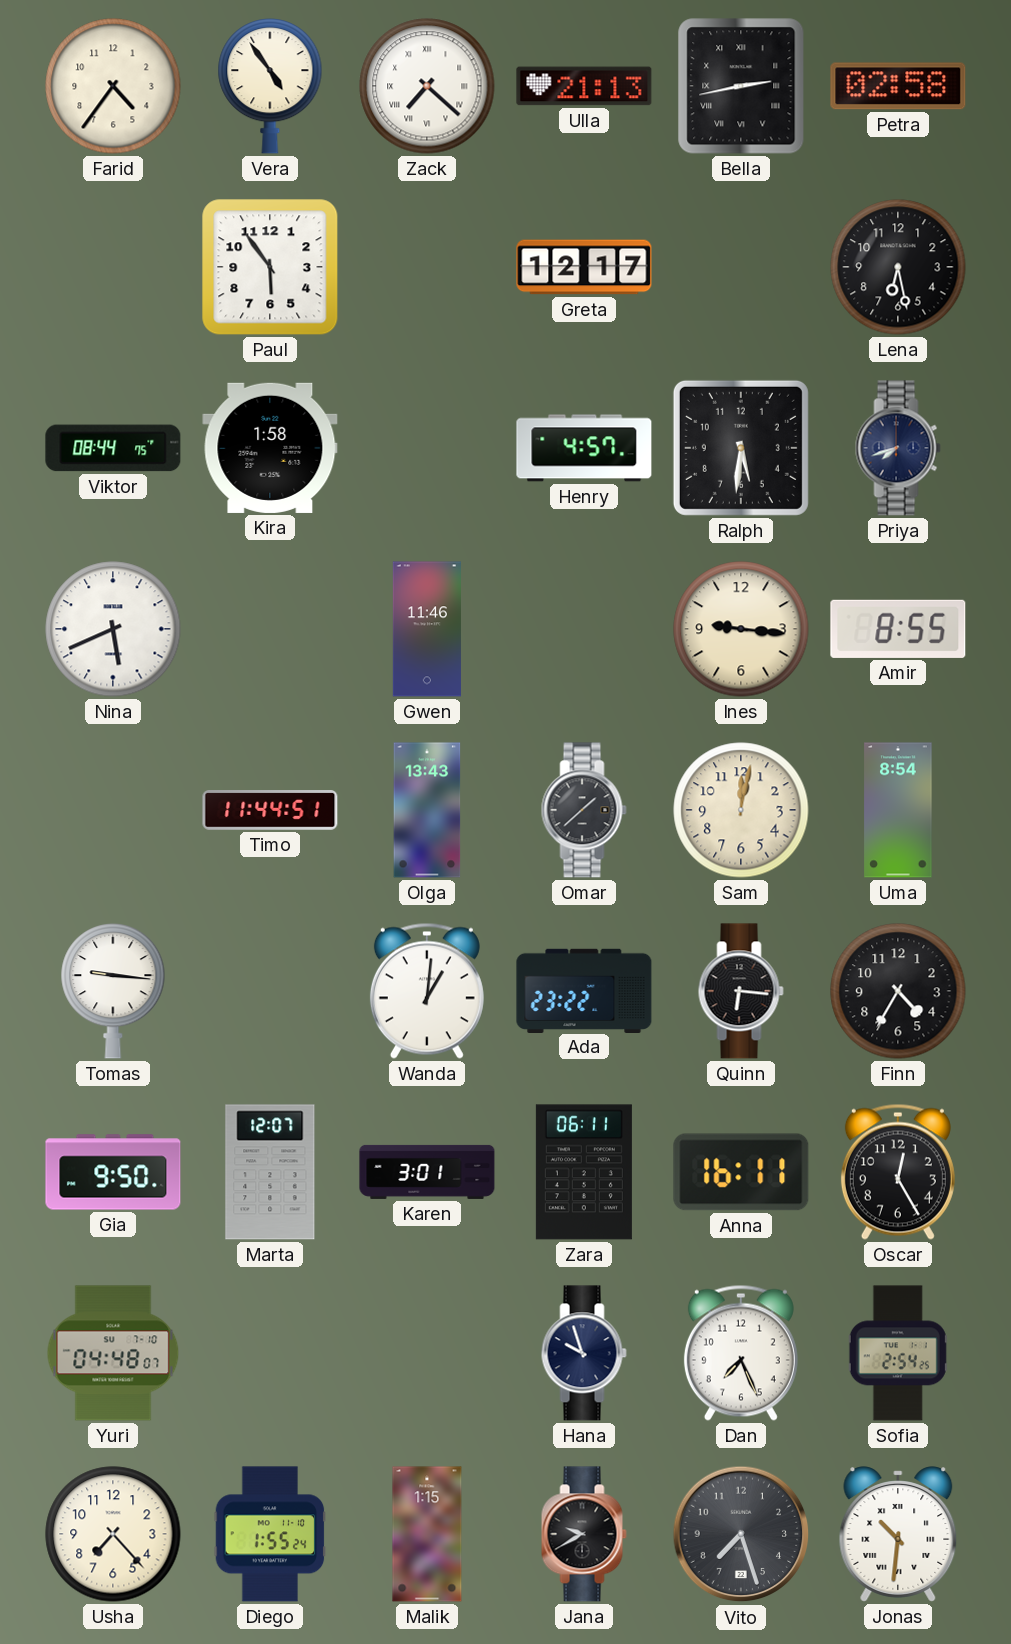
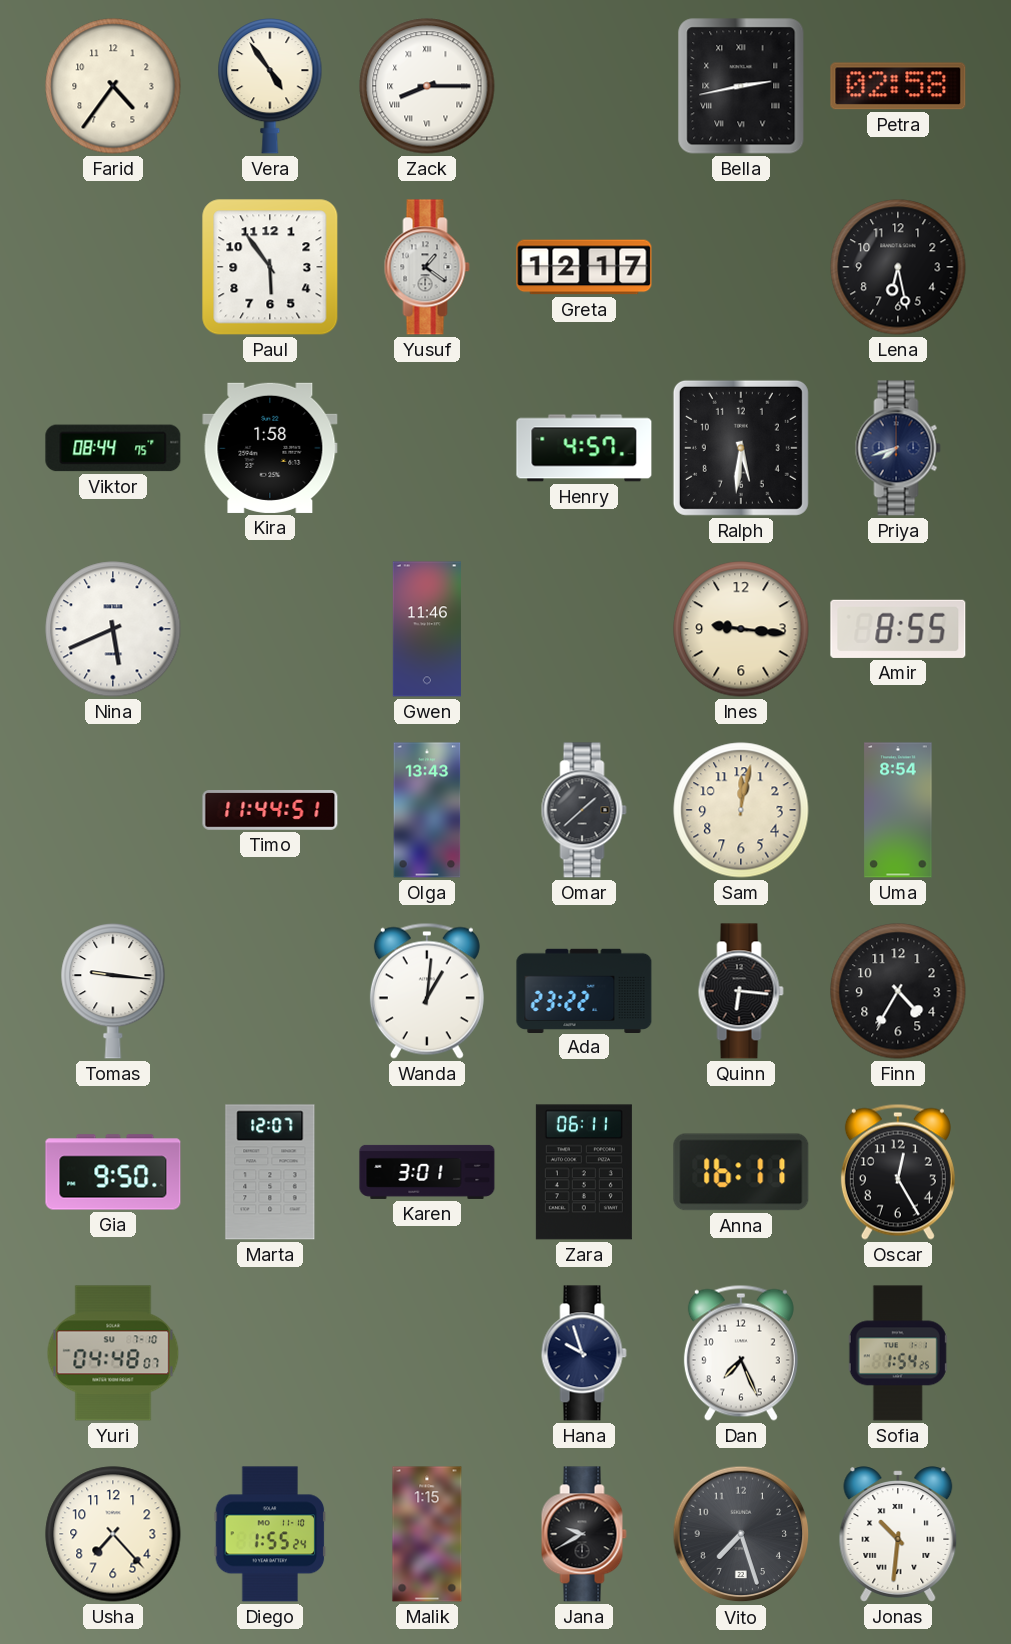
Zack: 7:22 -> 8:15 (427, 86)
Ulla: 21:13 -> none (584, 86)
Yusuf: none -> 1:21 (427, 267)
Sofia: 2:54 -> 1:54 (898, 1353)
